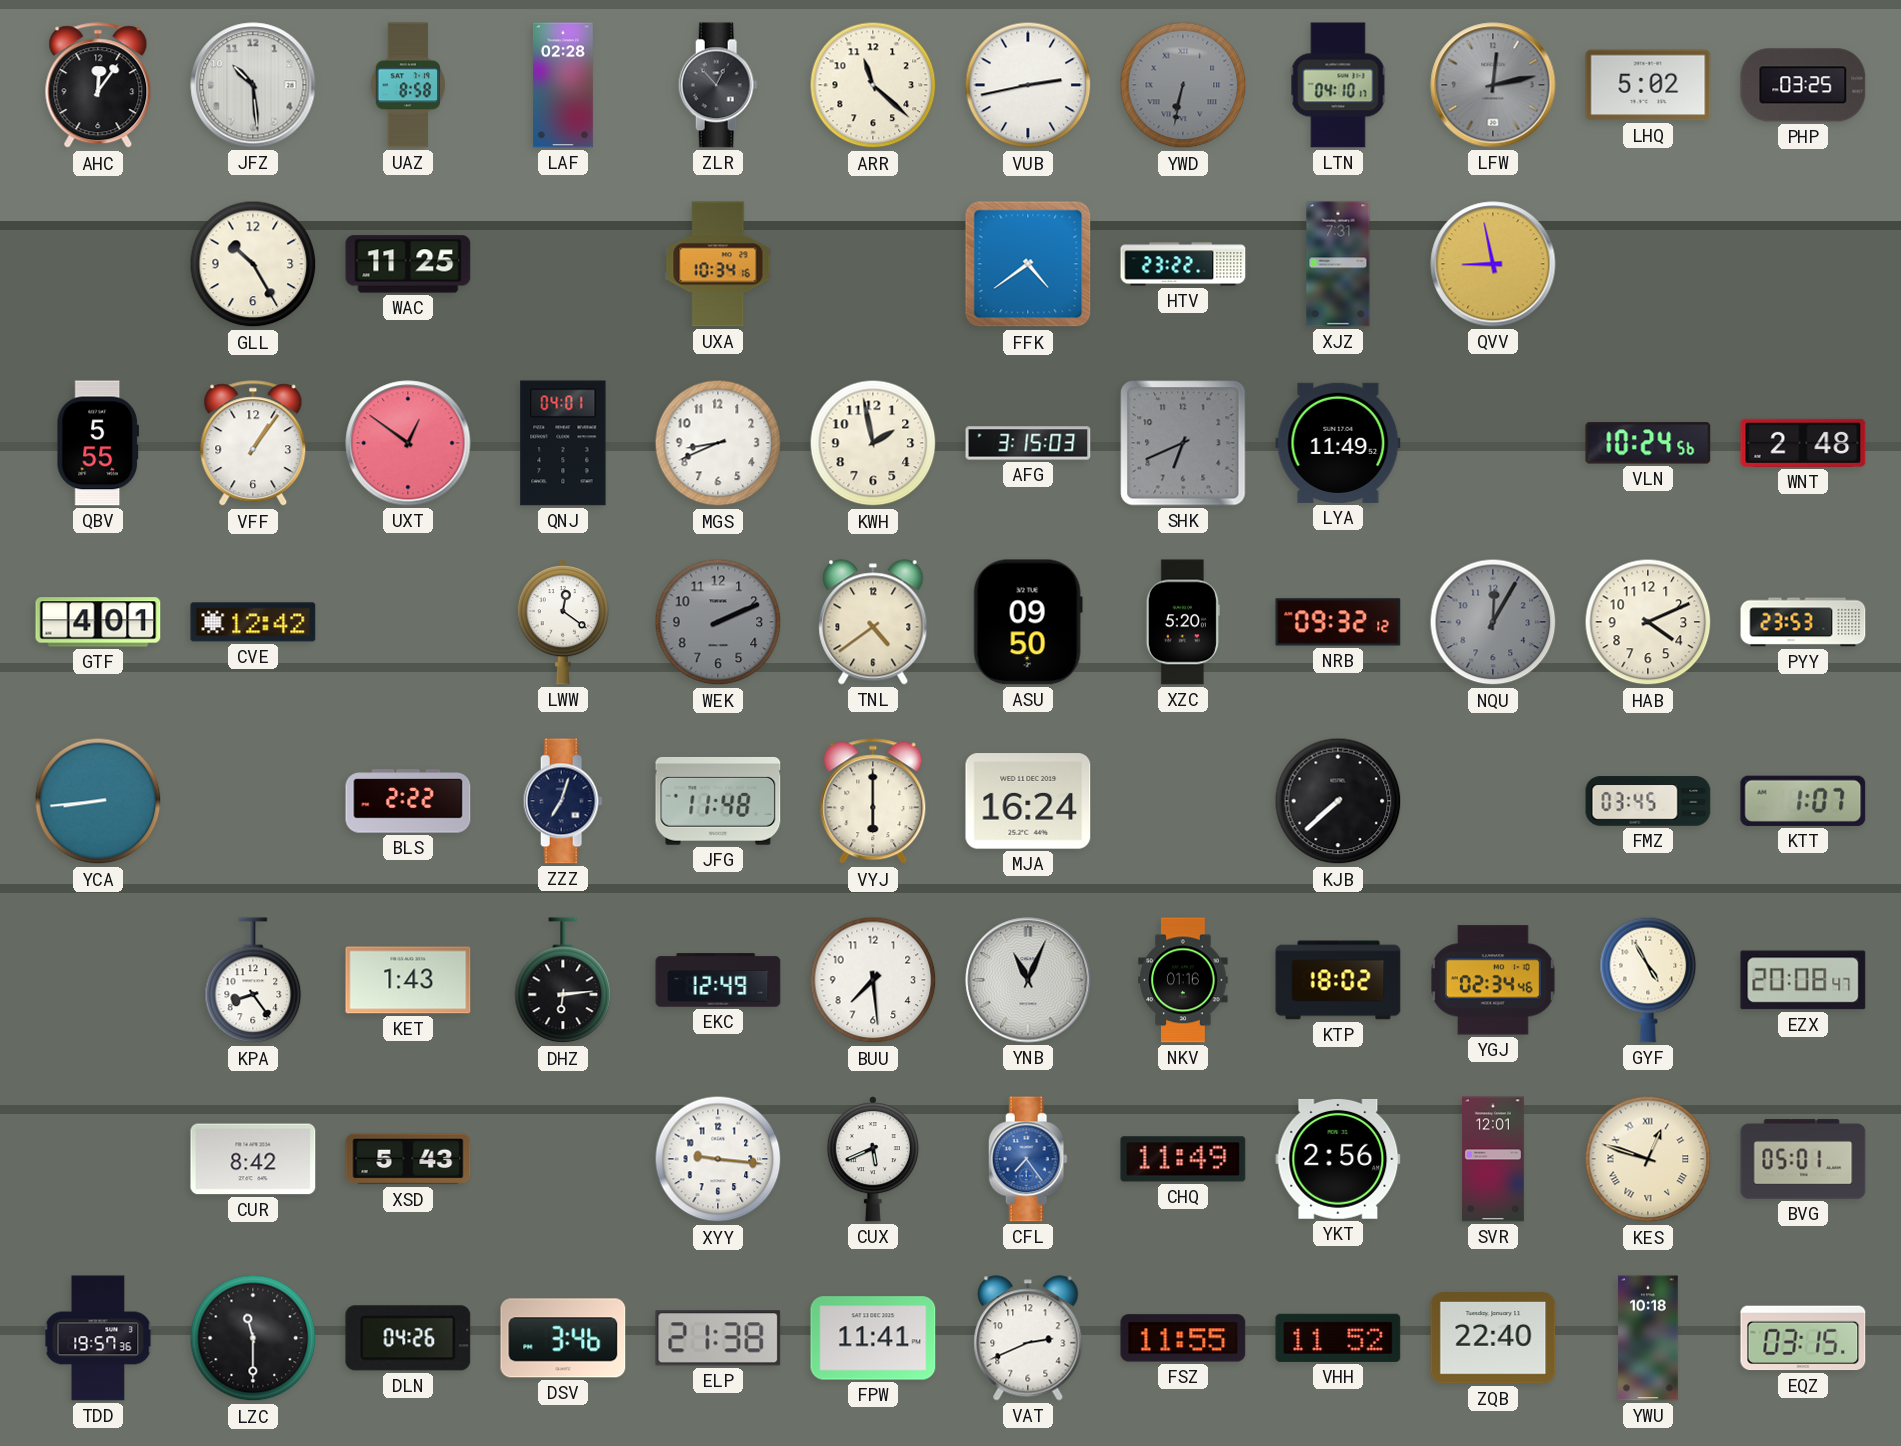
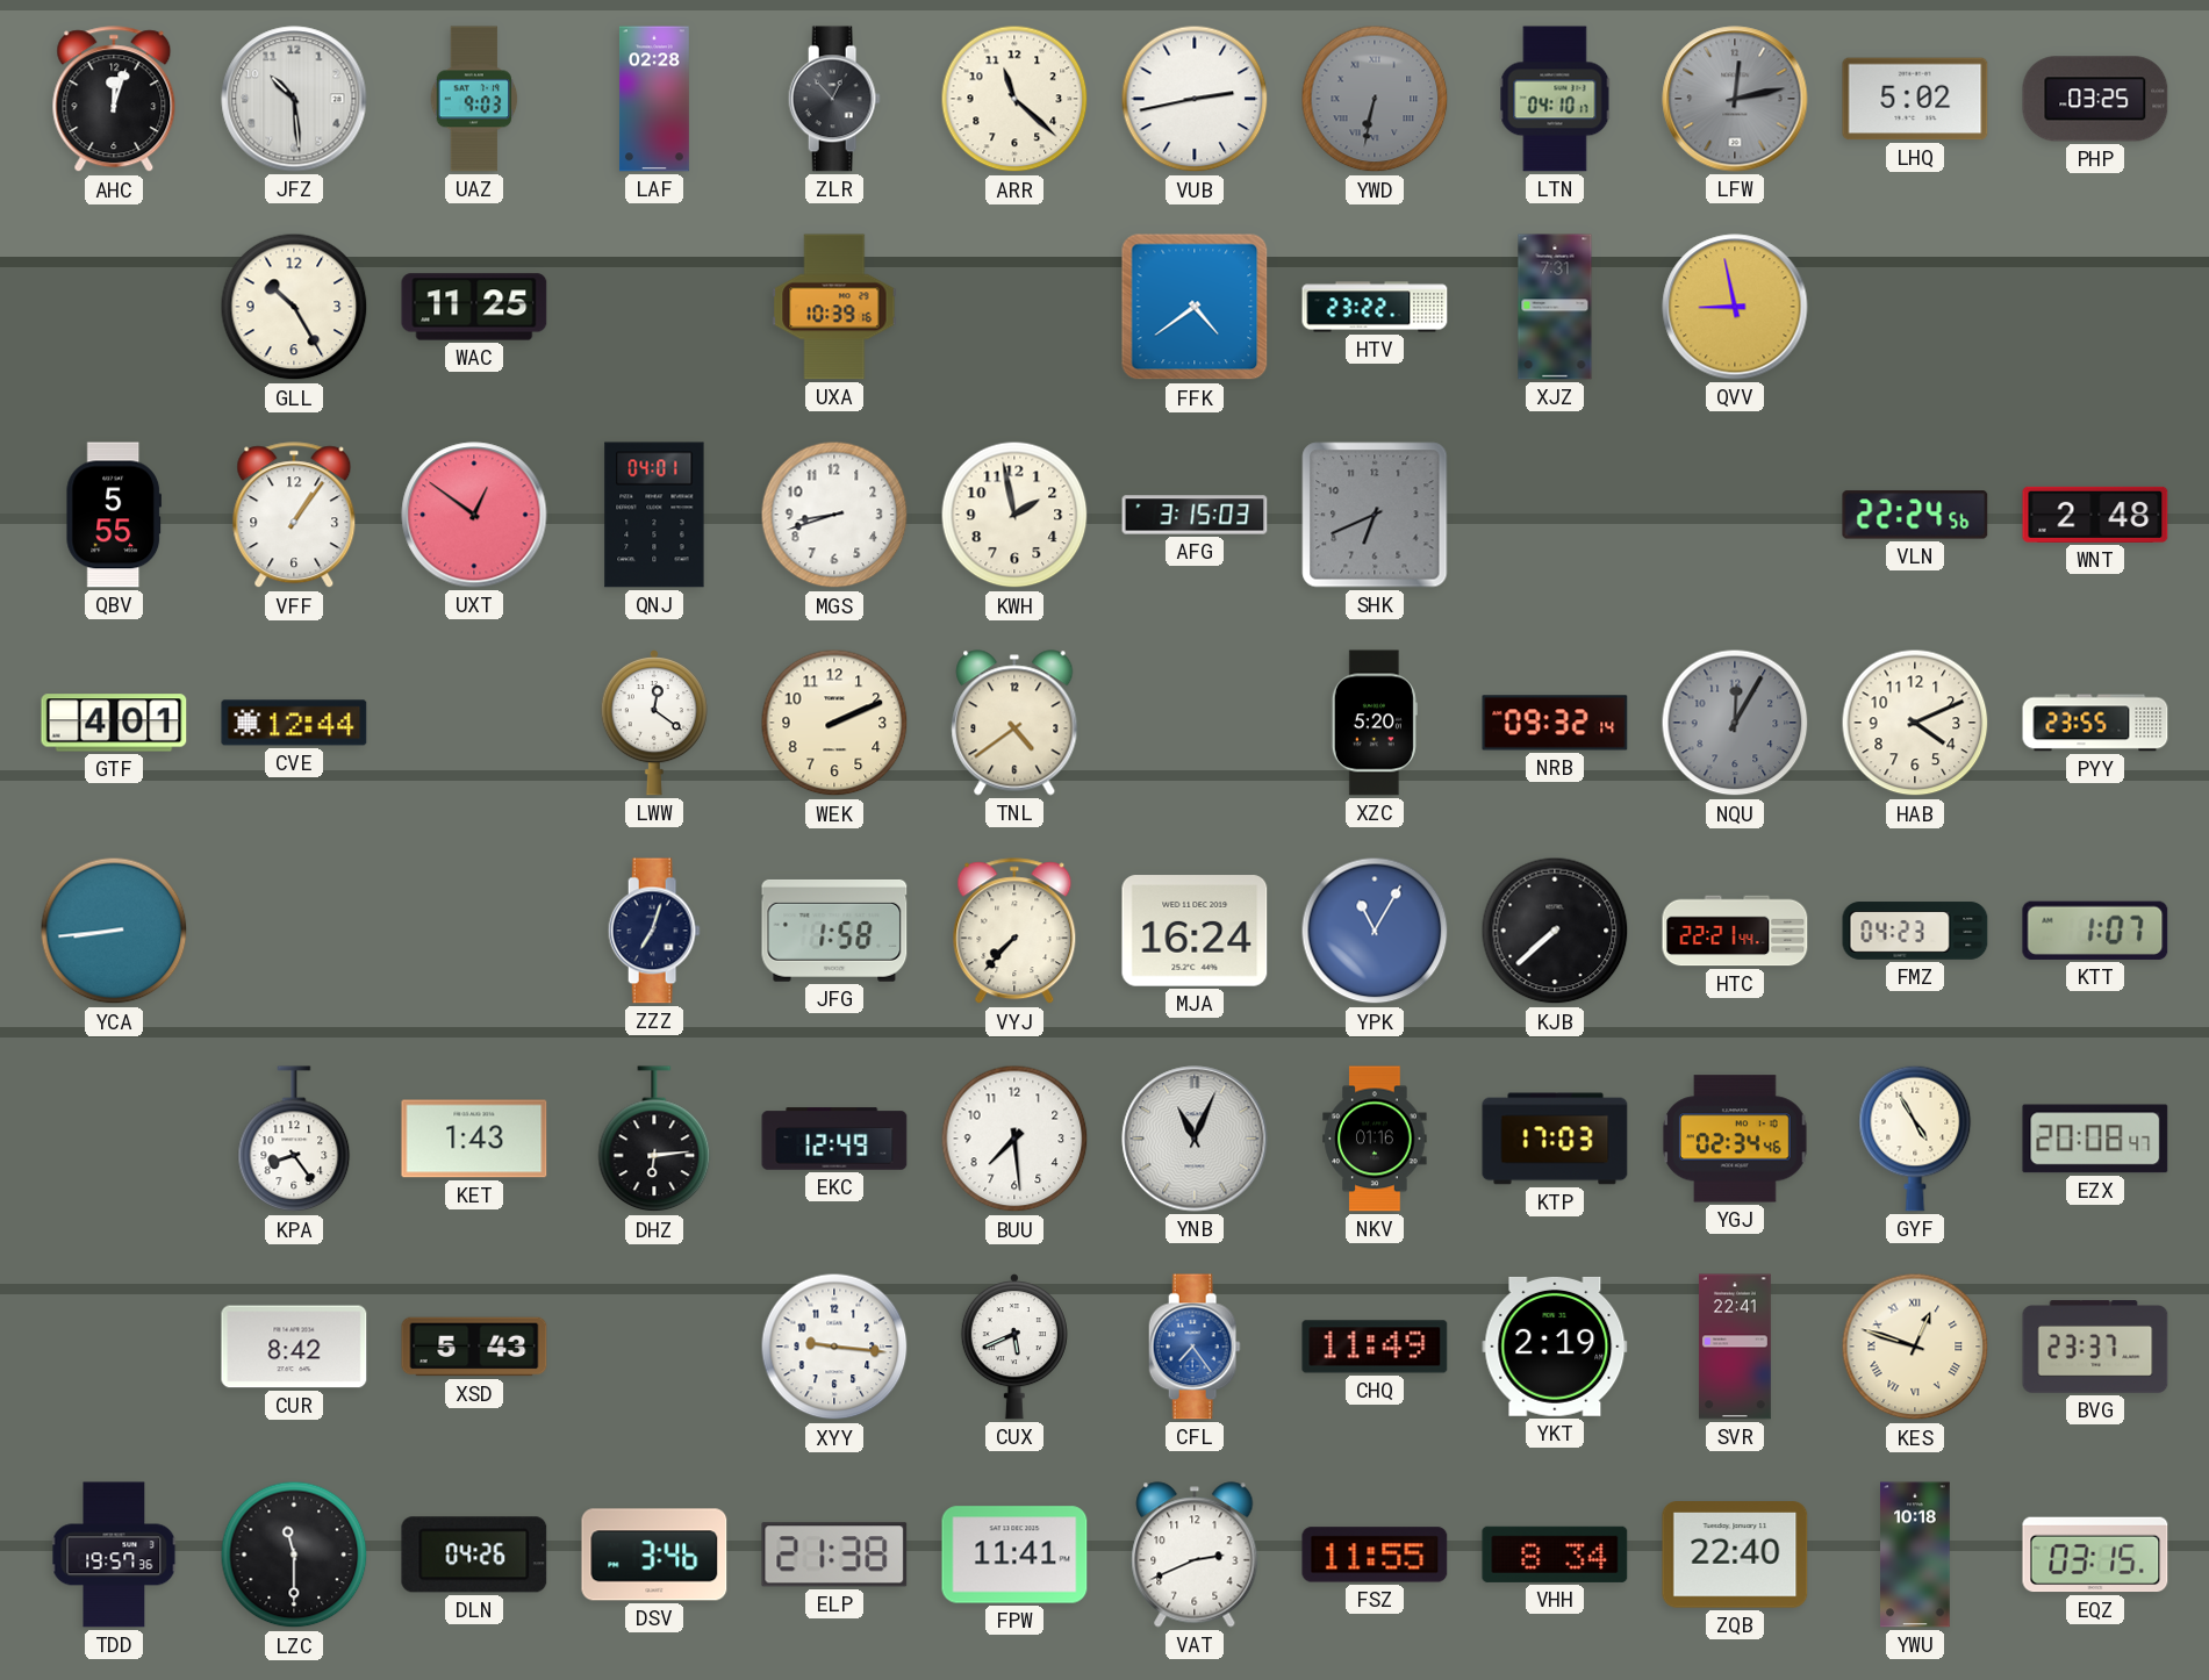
AHC: 12:06 -> 12:03 (114, 100)
UAZ: 8:58 -> 9:03 (474, 99)
UXA: 10:34 -> 10:39 (834, 307)
MGS: 8:41 -> 8:42 (834, 515)
LYA: 11:49 -> none (1338, 443)
VLN: 10:24 -> 22:24 (1915, 515)
CVE: 12:42 -> 12:44 (294, 723)
WEK dial: grey -> cream (834, 723)
ASU: 09:50 -> none (1028, 622)
NRB: 09:32:12 -> 09:32:14 (1555, 723)
PYY: 23:53 -> 23:55 (2095, 723)
BLS: 2:22 -> none (408, 801)
JFG: 11:48 -> 1:58 (834, 931)
VYJ: 6:00 -> 7:37 (1014, 932)
YPK: none -> 11:05 (1375, 931)
HTC: none -> 22:21 (1735, 931)
FMZ: 03:45 -> 04:23 (1915, 931)
KTP: 18:02 -> 17:03 (1555, 1139)
YKT: 2:56 -> 2:19 (1555, 1347)
SVR: 12:01 -> 22:41 (1735, 1347)
BVG: 05:01 -> 23:37 (2095, 1347)
VHH: 11:52 -> 8:34 (1555, 1555)
